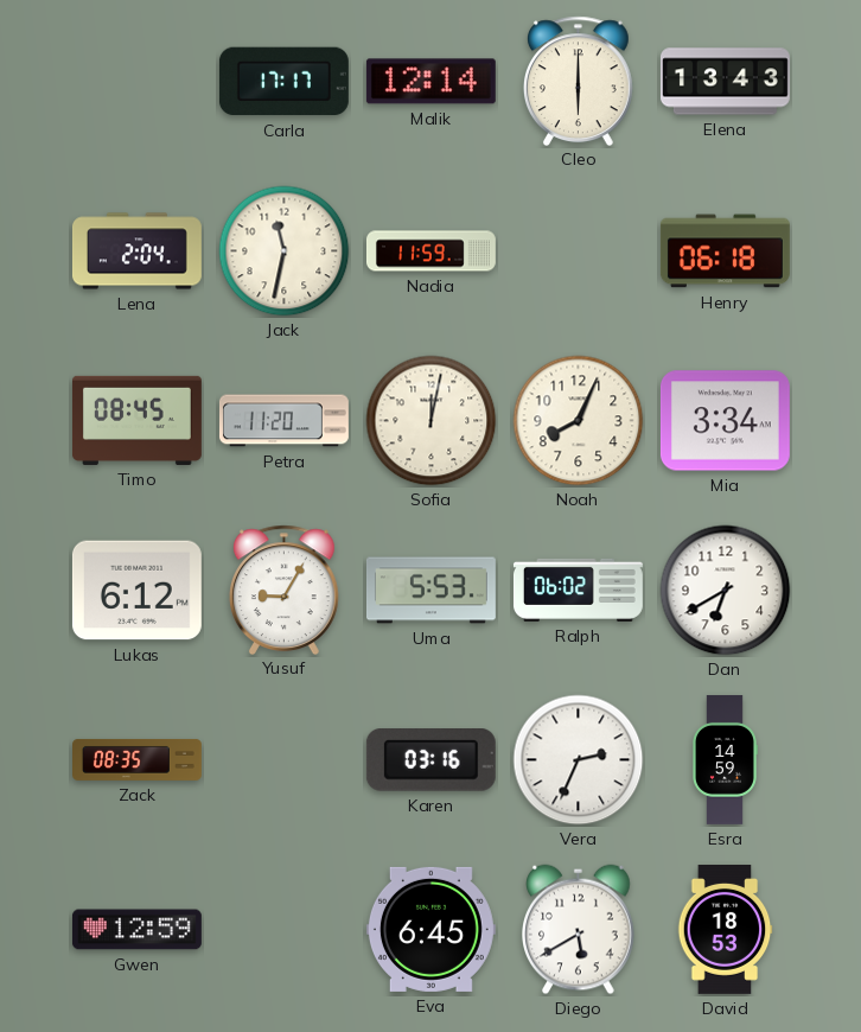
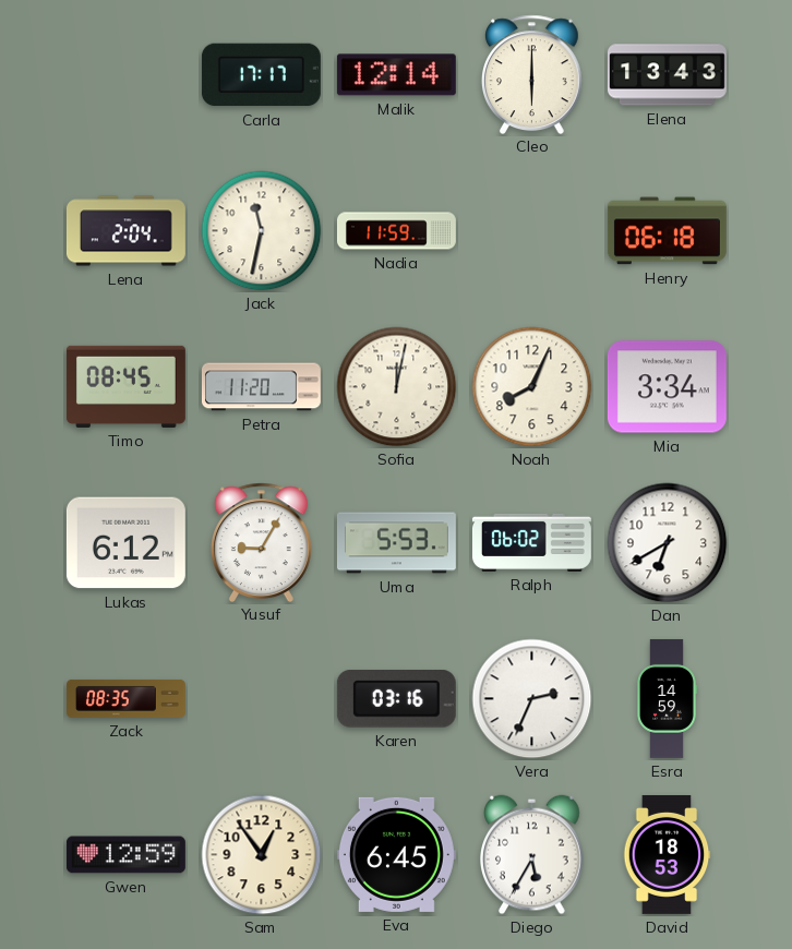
Sam: none -> 12:54 (262, 855)
Diego: 5:40 -> 5:35 (532, 855)
